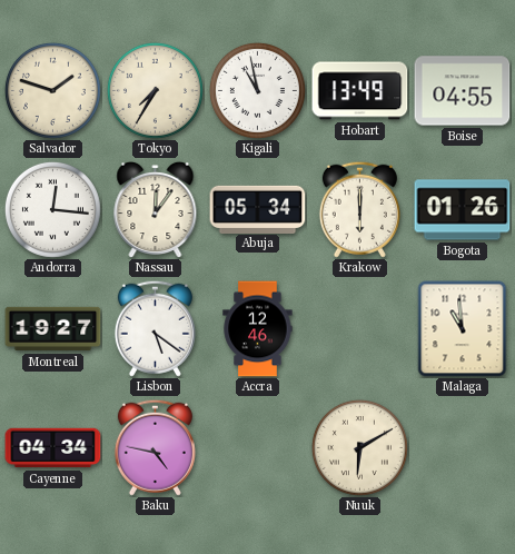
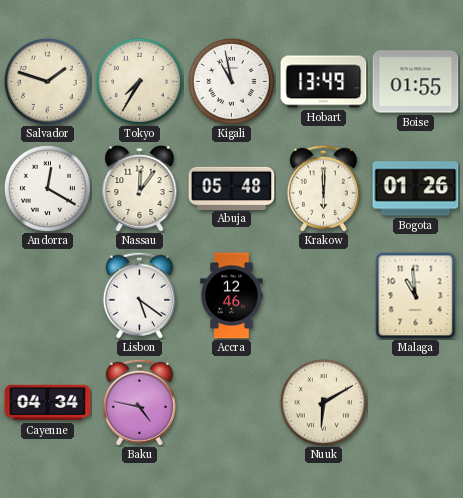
Boise: 04:55 -> 01:55 (416, 82)
Andorra: 12:16 -> 12:20 (47, 188)
Abuja: 05:34 -> 05:48 (232, 188)
Montreal: 19:27 -> none (53, 329)
